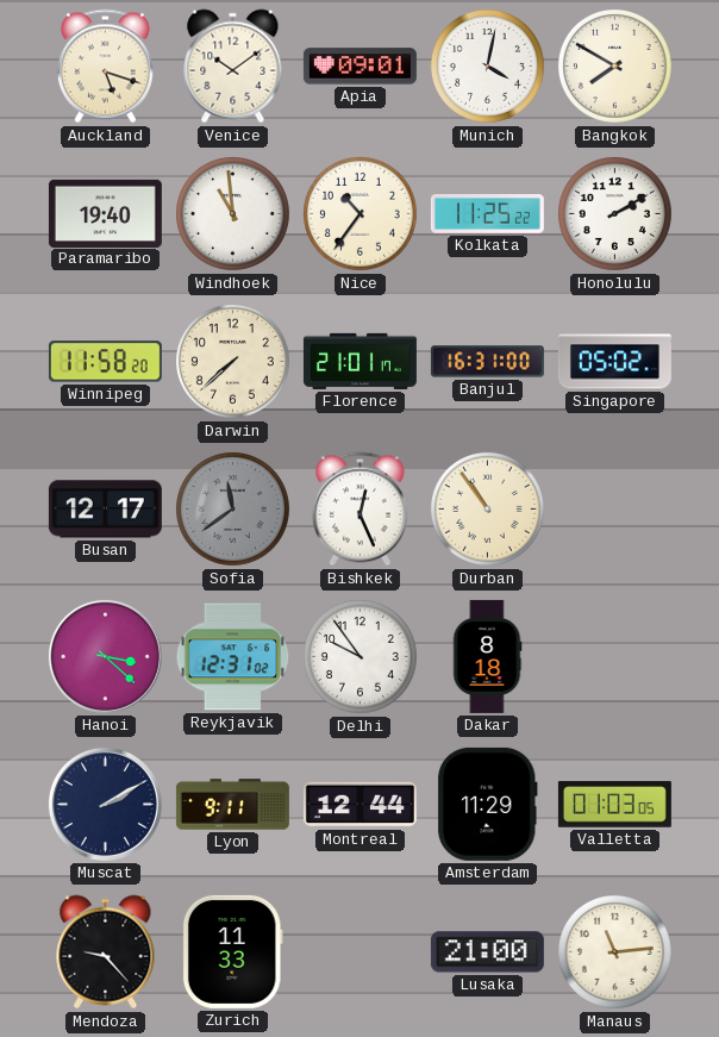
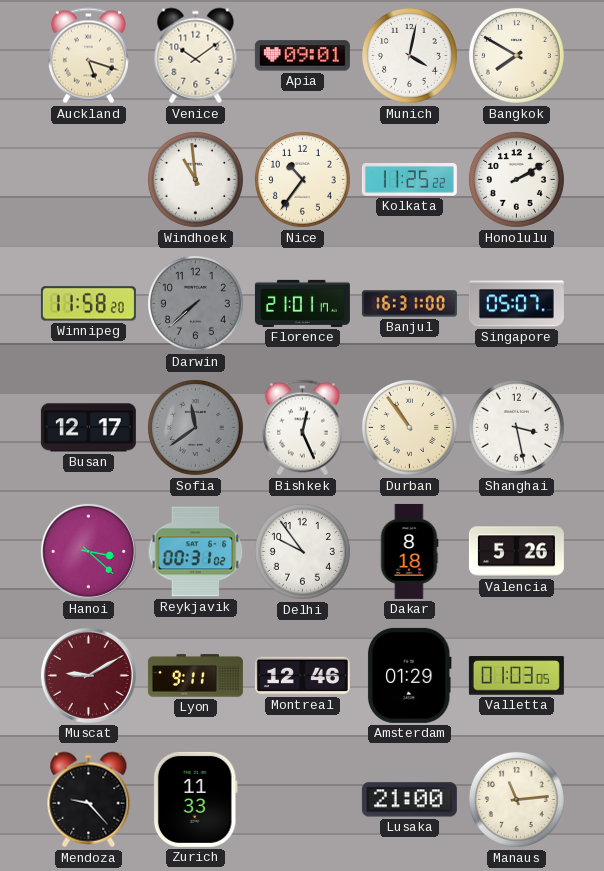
Paramaribo: 19:40 -> none (105, 213)
Darwin dial: cream -> grey (195, 303)
Singapore: 05:02 -> 05:07 (516, 304)
Shanghai: none -> 3:28 (516, 427)
Reykjavik: 12:31 -> 00:31 (196, 552)
Valencia: none -> 5:26 (516, 552)
Muscat: 2:10 -> 9:10 (88, 675)
Muscat dial: navy -> burgundy (88, 675)
Montreal: 12:44 -> 12:46 (302, 676)
Amsterdam: 11:29 -> 01:29 (409, 675)
